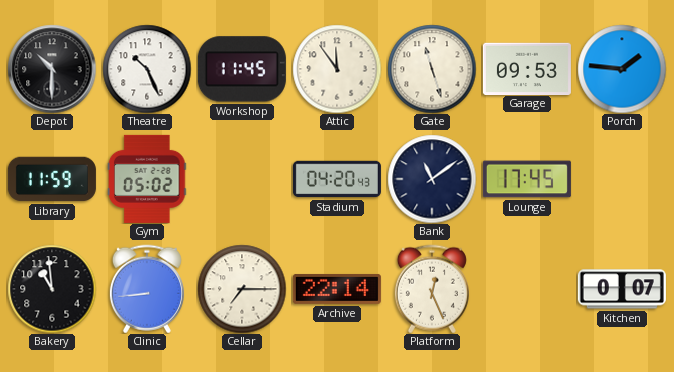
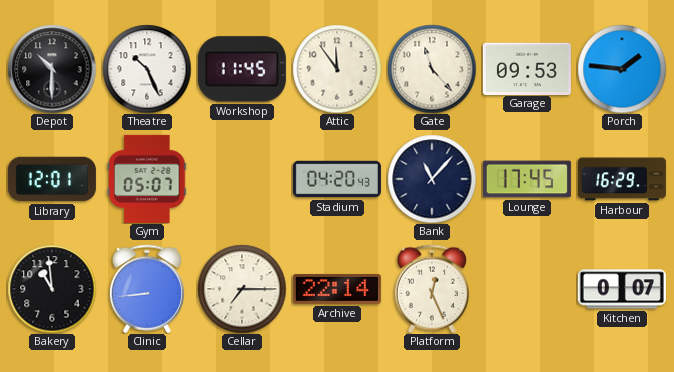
Gate: 11:27 -> 11:23 (432, 69)
Library: 11:59 -> 12:01 (52, 179)
Gym: 05:02 -> 05:07 (148, 179)
Bank: 11:09 -> 11:07 (432, 179)
Harbour: none -> 16:29 (622, 179)
